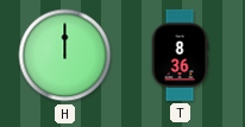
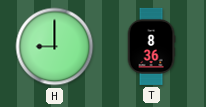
H: 12:00 -> 9:00 (55, 47)
